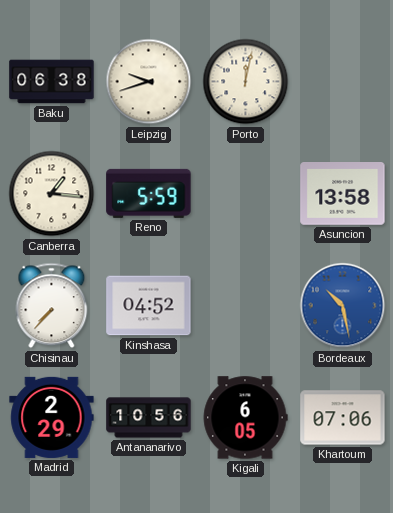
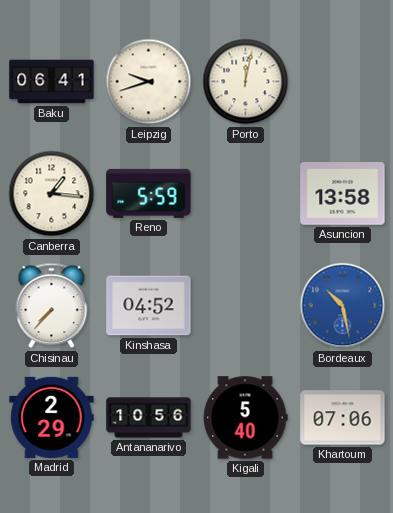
Baku: 06:38 -> 06:41 (52, 82)
Kigali: 6:05 -> 5:40 (245, 418)
